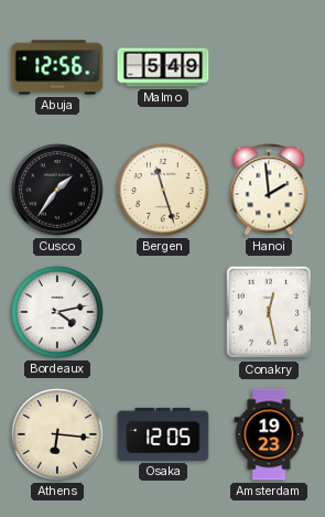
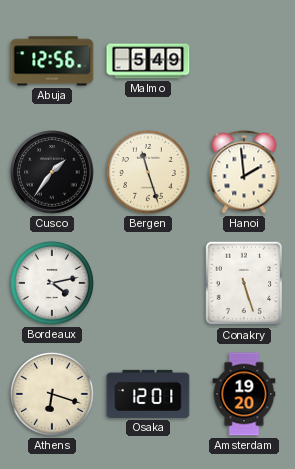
Conakry: 12:28 -> 5:27 (243, 283)
Athens: 6:16 -> 6:18 (52, 394)
Osaka: 12:05 -> 12:01 (148, 394)
Amsterdam: 19:23 -> 19:20 (244, 394)
